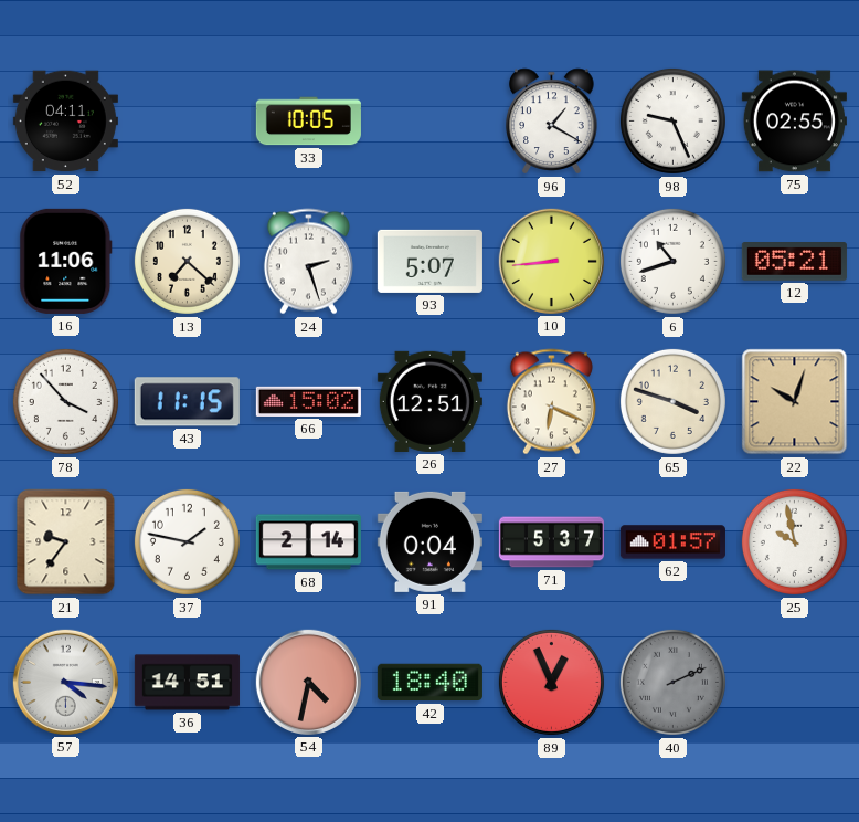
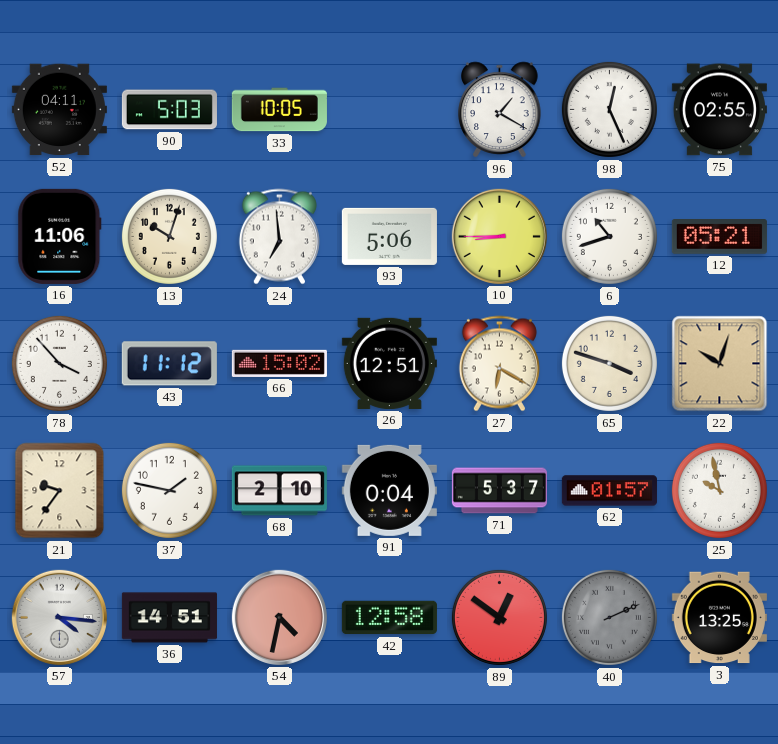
90: none -> 5:03 (169, 110)
98: 9:26 -> 12:26 (609, 109)
13: 7:22 -> 10:03 (169, 236)
24: 2:27 -> 6:59 (279, 237)
93: 5:07 -> 5:06 (389, 236)
10: 8:44 -> 8:45 (499, 236)
43: 11:15 -> 11:12 (169, 364)
27: 6:19 -> 6:20 (499, 364)
68: 2:14 -> 2:10 (279, 491)
42: 18:40 -> 12:58 (389, 618)
89: 12:56 -> 12:51 (499, 617)
3: none -> 13:25 (719, 618)
